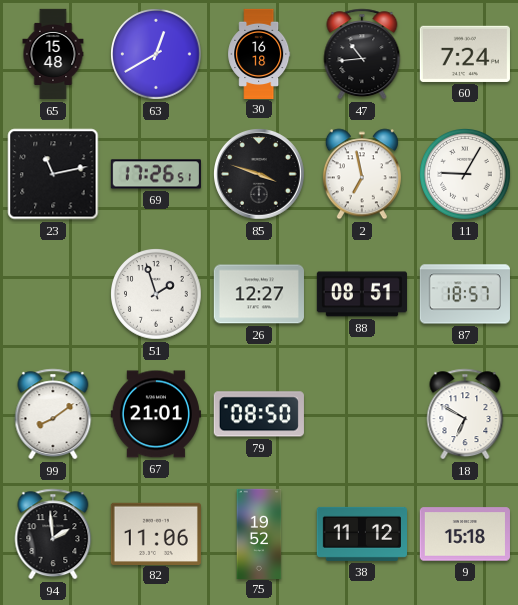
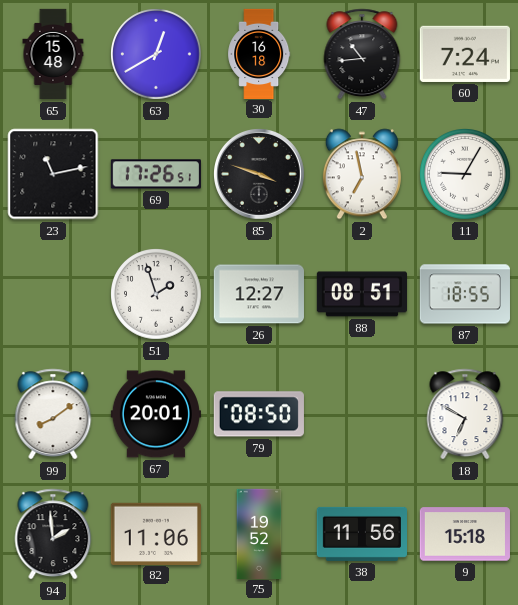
87: 18:57 -> 18:55 (465, 294)
67: 21:01 -> 20:01 (156, 414)
38: 11:12 -> 11:56 (361, 534)
